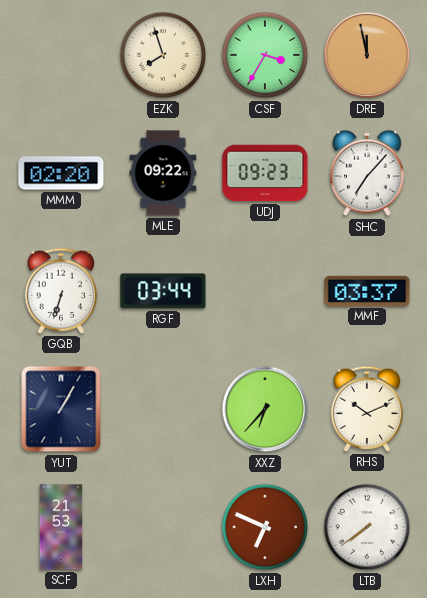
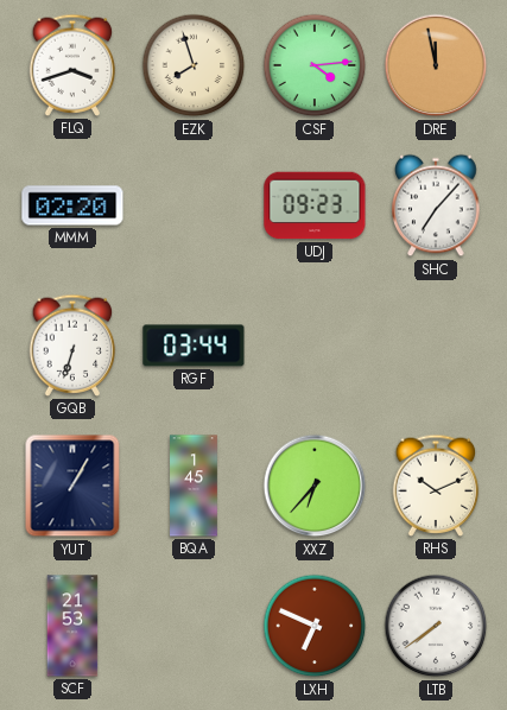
FLQ: none -> 3:42 (72, 65)
CSF: 3:35 -> 4:14 (315, 65)
MLE: 09:22 -> none (163, 173)
MMF: 03:37 -> none (367, 291)
BQA: none -> 1:45 (194, 486)
